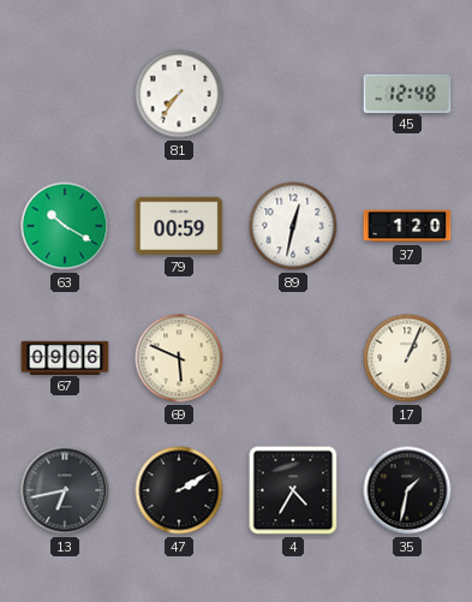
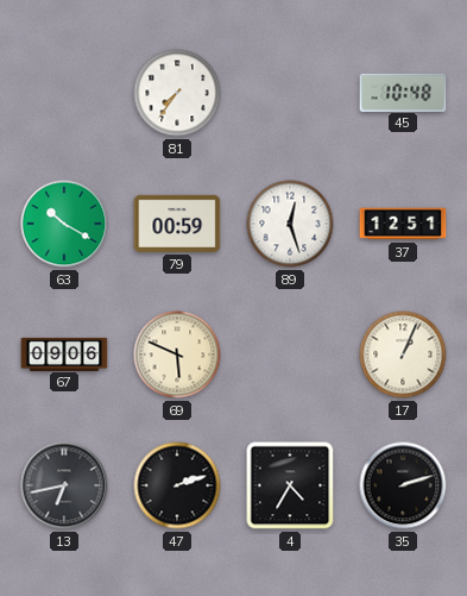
45: 12:48 -> 10:48 (403, 92)
89: 12:32 -> 12:27 (290, 224)
37: 1:20 -> 12:51 (403, 224)
47: 2:10 -> 2:12 (177, 485)
35: 1:32 -> 2:12 (403, 485)
